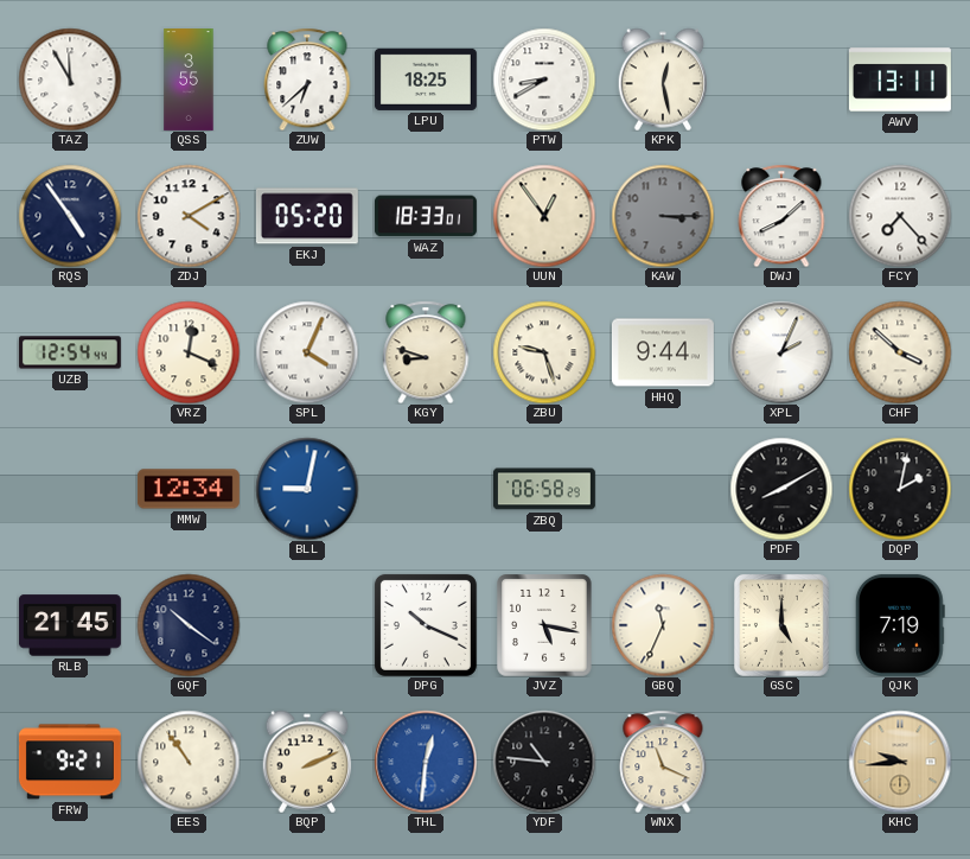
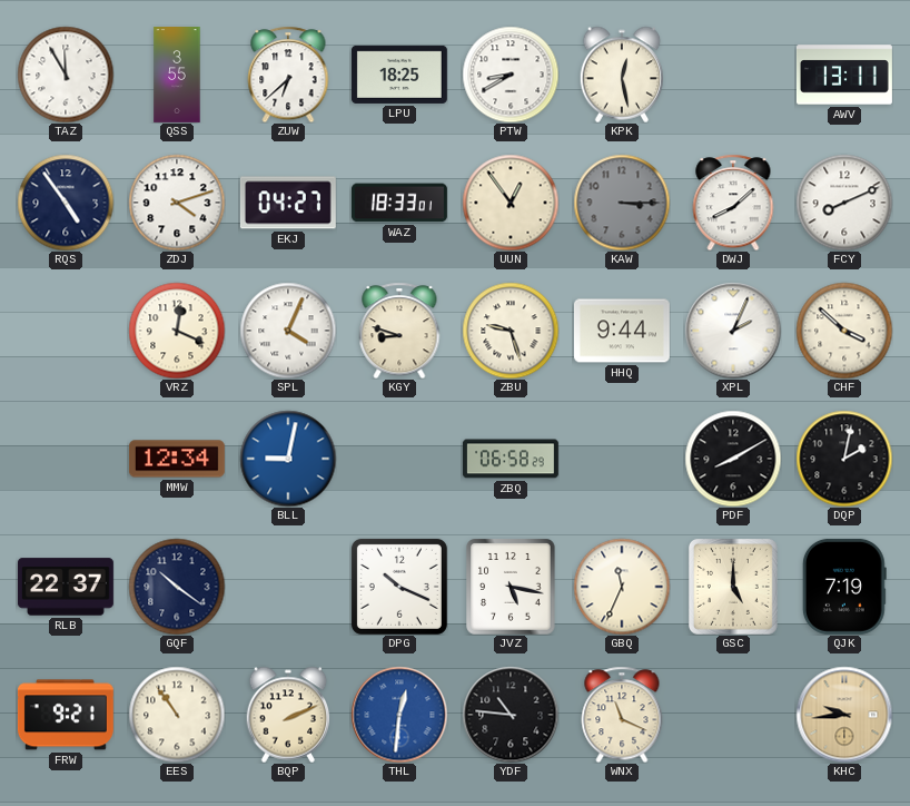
ZDJ: 4:10 -> 4:12 (177, 203)
EKJ: 05:20 -> 04:27 (288, 203)
FCY: 7:23 -> 8:11 (844, 203)
UZB: 12:54 -> none (70, 352)
RLB: 21:45 -> 22:37 (66, 587)
